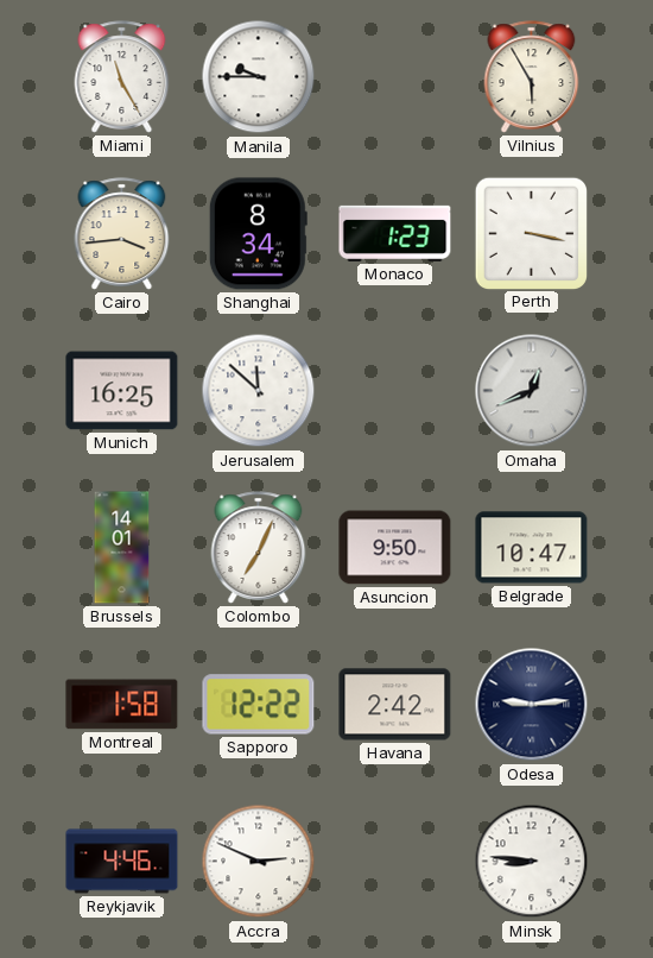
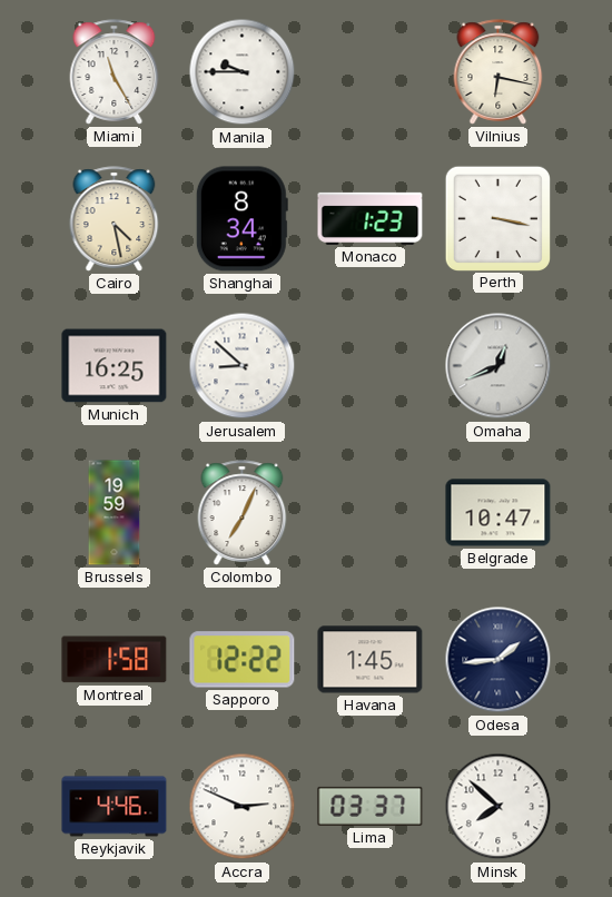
Vilnius: 5:55 -> 6:17 (499, 72)
Cairo: 3:44 -> 4:28 (115, 219)
Jerusalem: 11:52 -> 8:52 (243, 366)
Brussels: 14:01 -> 19:59 (115, 513)
Asuncion: 9:50 -> none (395, 548)
Havana: 2:42 -> 1:45 (371, 660)
Odesa: 9:14 -> 1:44 (499, 660)
Lima: none -> 03:37 (371, 806)
Minsk: 8:46 -> 7:52 (499, 807)
